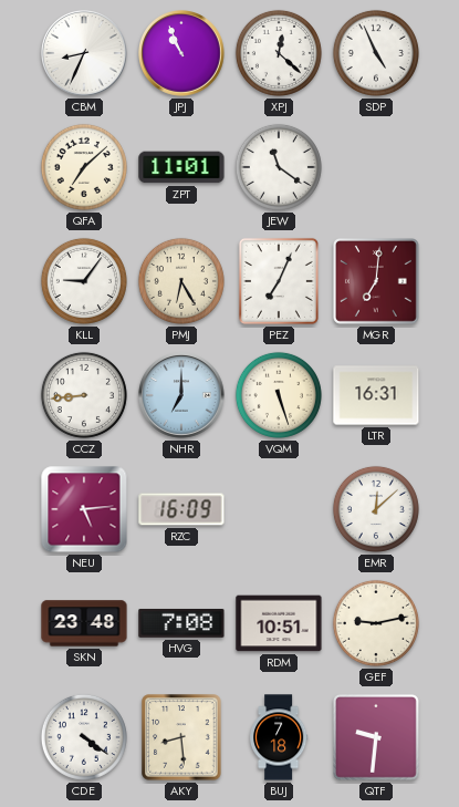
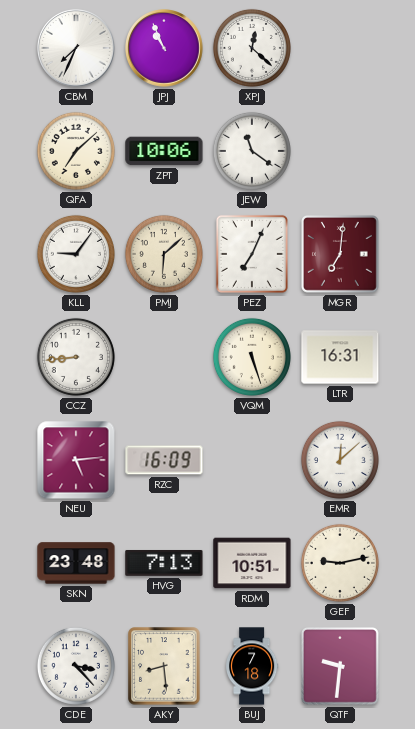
CBM: 8:34 -> 7:34 (77, 49)
SDP: 4:56 -> none (376, 53)
ZPT: 11:01 -> 10:06 (164, 151)
PMJ: 6:25 -> 6:08 (164, 254)
NHR: 7:00 -> none (182, 396)
HVG: 7:08 -> 7:13 (164, 563)
CDE: 4:21 -> 3:23 (76, 666)
